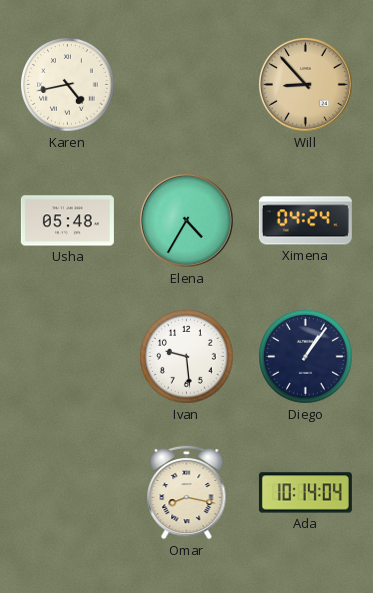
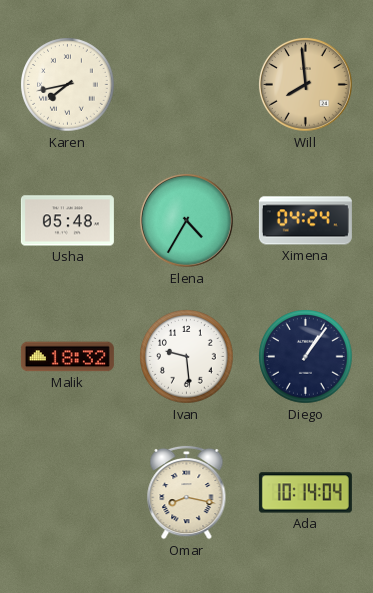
Karen: 4:43 -> 7:43 (68, 85)
Will: 8:53 -> 7:59 (305, 84)
Malik: none -> 18:32 (67, 357)
